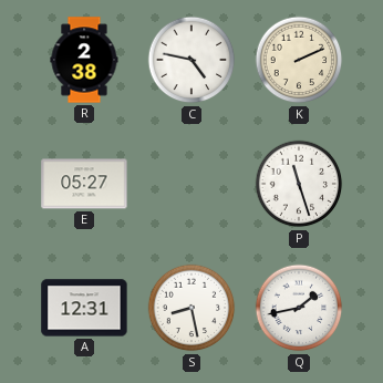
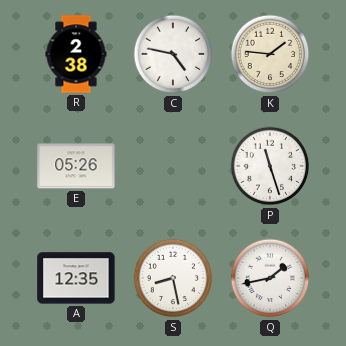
K: 2:11 -> 1:46 (270, 54)
E: 05:27 -> 05:26 (76, 166)
A: 12:31 -> 12:35 (76, 278)
